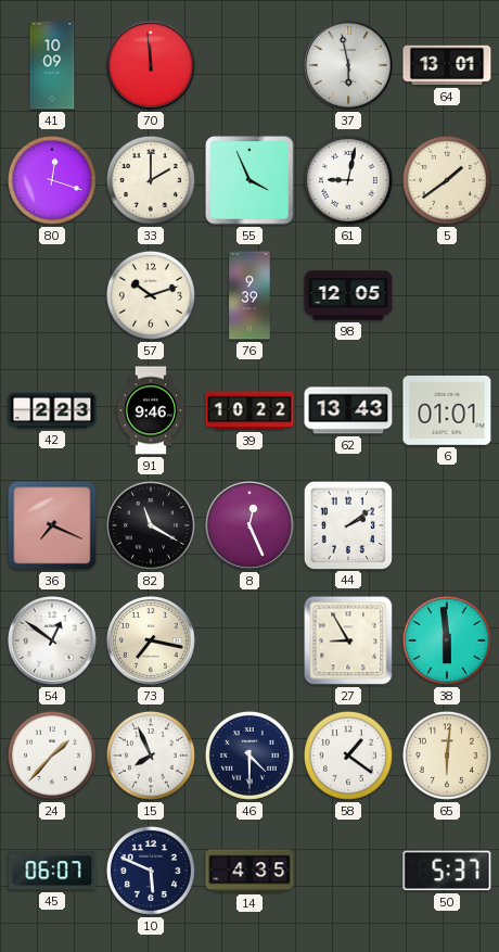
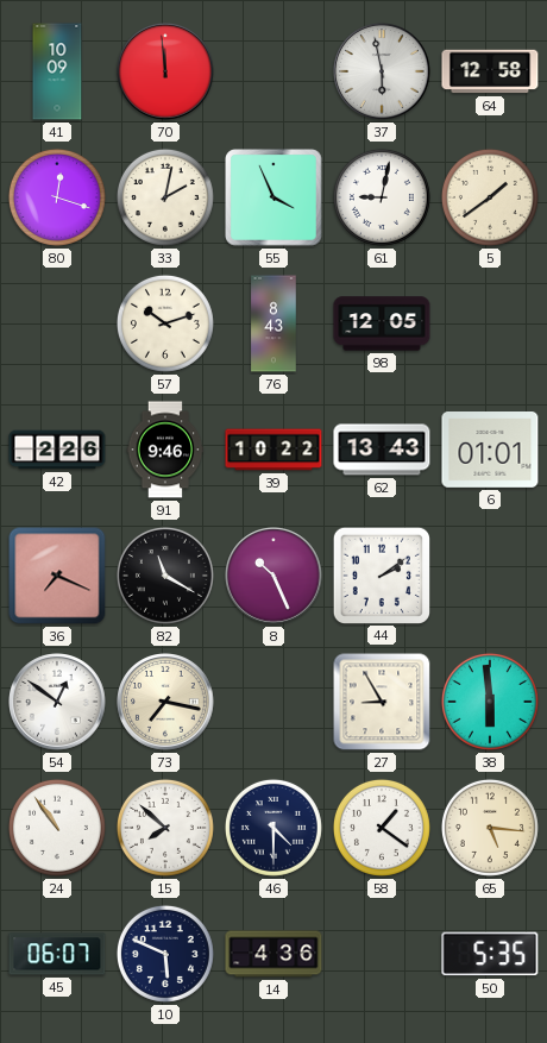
64: 13:01 -> 12:58 (490, 71)
33: 2:00 -> 2:02 (165, 197)
76: 9:39 -> 8:43 (273, 323)
42: 2:23 -> 2:26 (57, 450)
8: 12:26 -> 10:26 (275, 577)
24: 1:37 -> 10:54 (57, 828)
15: 7:56 -> 7:52 (165, 828)
65: 6:01 -> 5:16 (490, 828)
14: 4:35 -> 4:36 (273, 954)
50: 5:37 -> 5:35 (490, 954)
